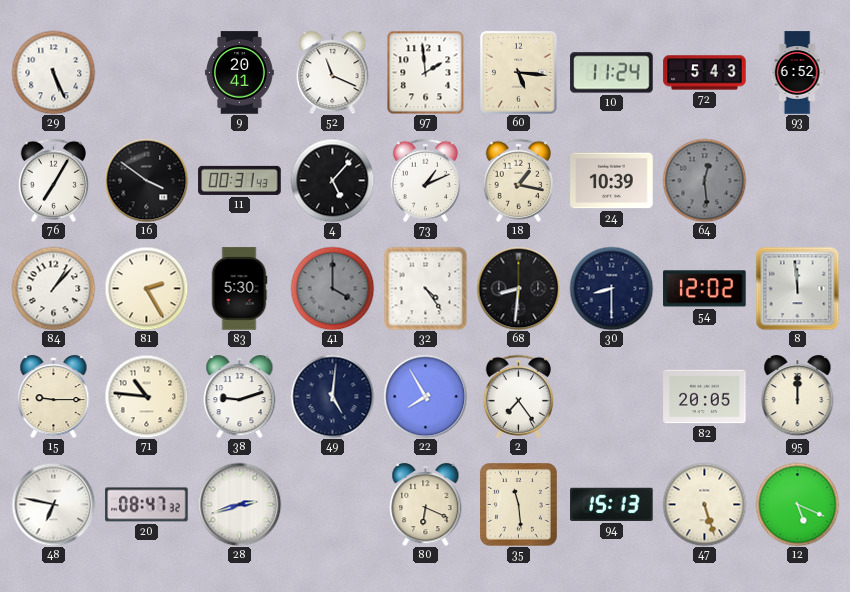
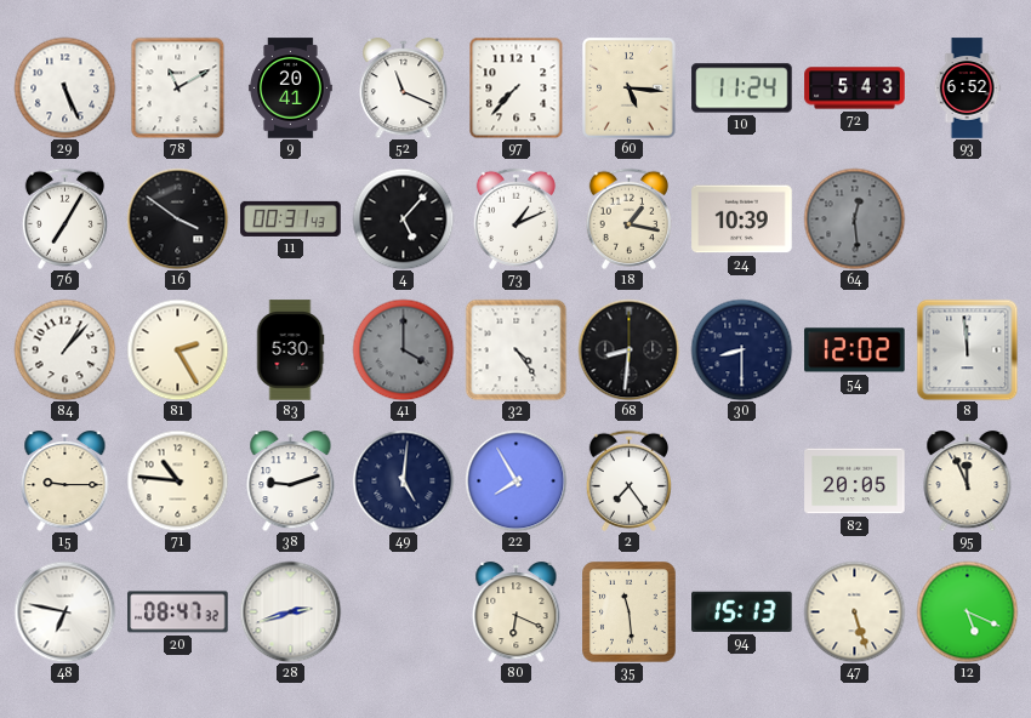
78: none -> 11:10 (178, 87)
97: 1:59 -> 7:37 (517, 87)
95: 12:00 -> 11:56 (968, 481)
